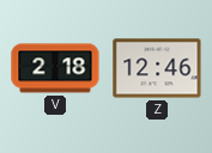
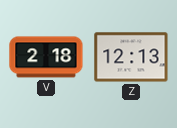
Z: 12:46 -> 12:13 (131, 57)
